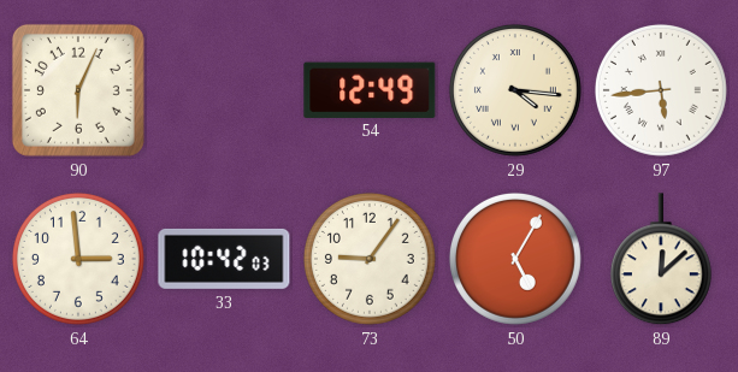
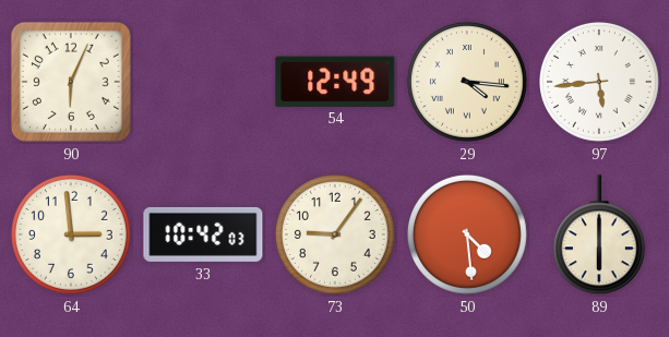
50: 5:05 -> 4:29 (467, 234)
89: 12:08 -> 6:00 (599, 236)
